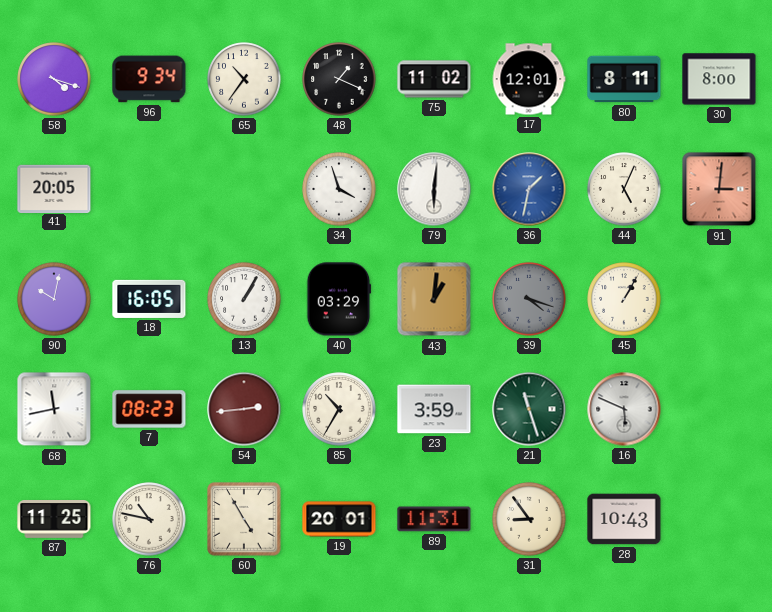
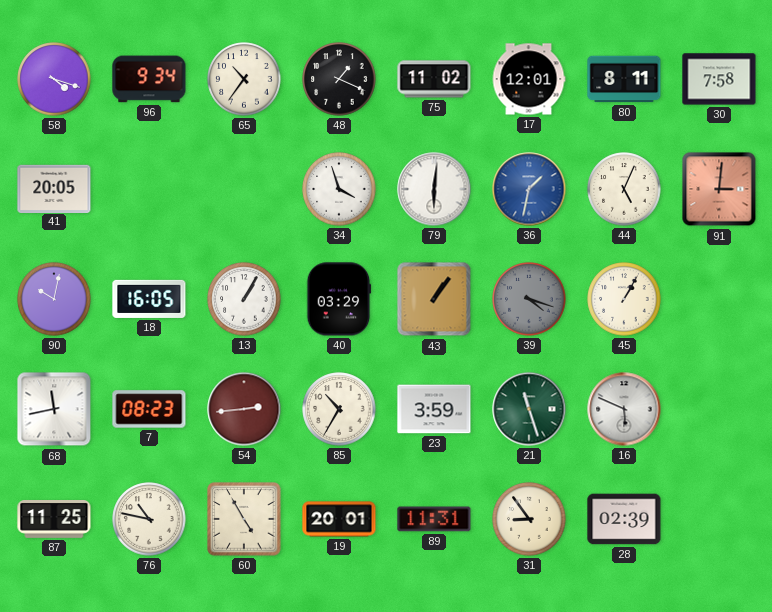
30: 8:00 -> 7:58 (719, 79)
43: 1:01 -> 1:06 (434, 299)
28: 10:43 -> 02:39 (624, 519)
